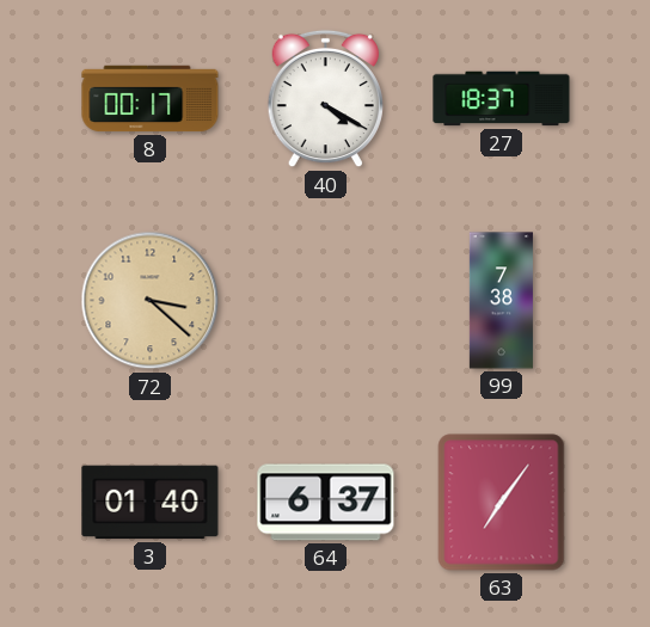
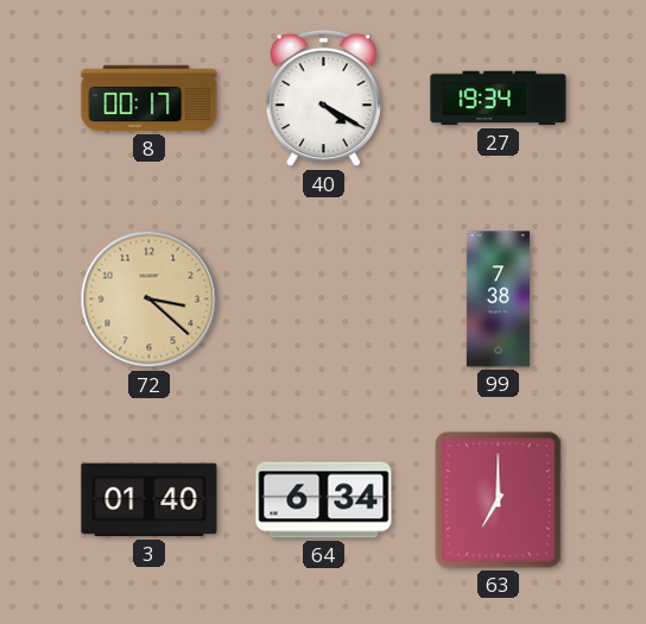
27: 18:37 -> 19:34 (499, 99)
64: 6:37 -> 6:34 (324, 500)
63: 7:06 -> 7:00 (499, 500)
